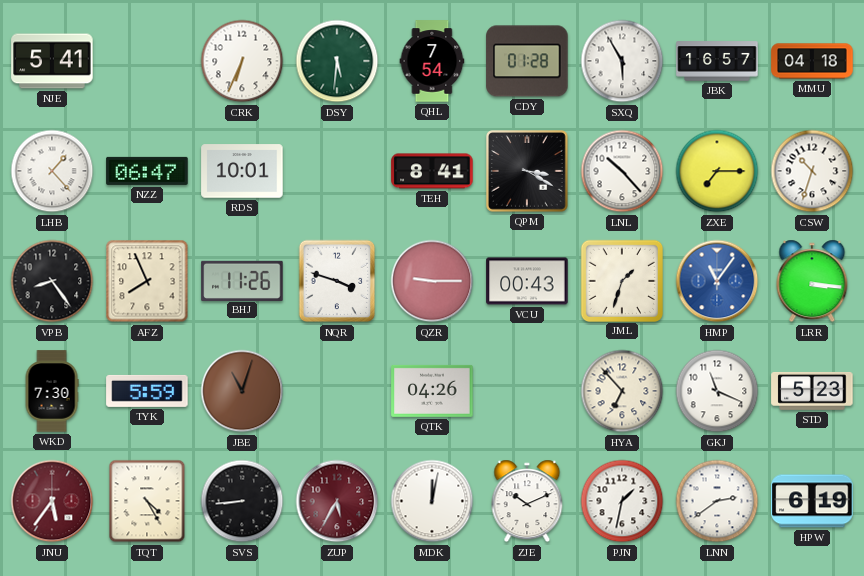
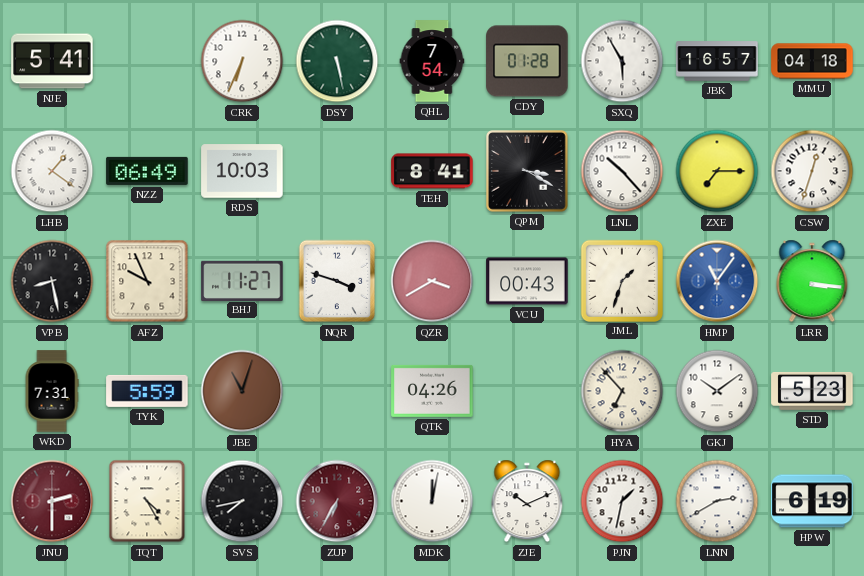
DSY: 5:31 -> 5:28 (337, 61)
LHB: 1:23 -> 1:21 (52, 171)
NZZ: 06:47 -> 06:49 (147, 171)
RDS: 10:01 -> 10:03 (242, 171)
CSW: 10:33 -> 12:33 (812, 171)
VPB: 8:24 -> 8:28 (52, 281)
AFZ: 7:56 -> 9:56 (147, 281)
BHJ: 11:26 -> 11:27 (242, 280)
QZR: 9:15 -> 3:40 (432, 281)
WKD: 7:30 -> 7:31 (52, 391)
GKJ: 11:19 -> 10:09 (717, 391)
JNU: 5:36 -> 2:30 (52, 501)
SVS: 8:44 -> 7:43 (242, 501)
ZUP: 5:35 -> 6:35 (337, 501)
LNN: 2:39 -> 2:40 (717, 501)
